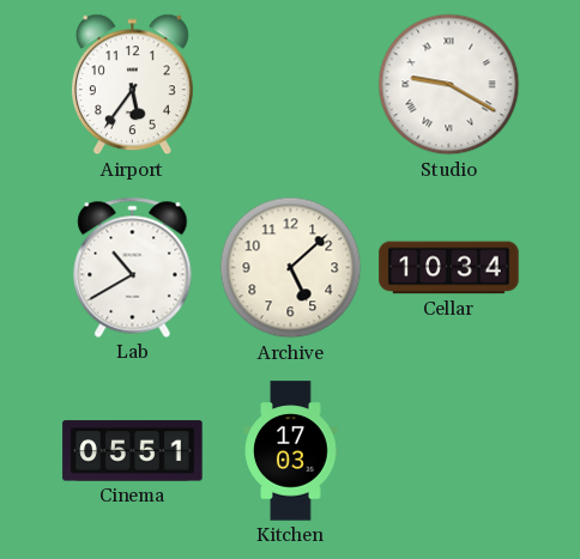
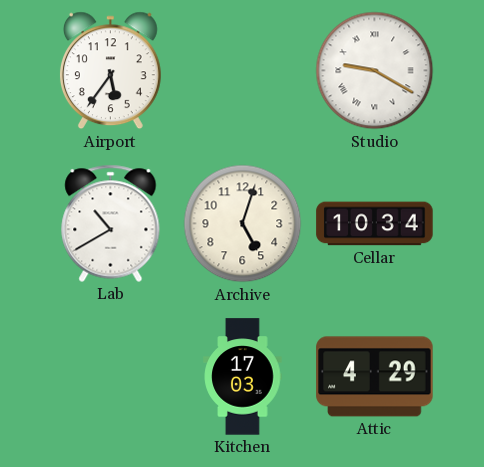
Archive: 5:08 -> 5:03 (243, 224)
Cinema: 05:51 -> none (133, 451)
Attic: none -> 4:29 (375, 377)
